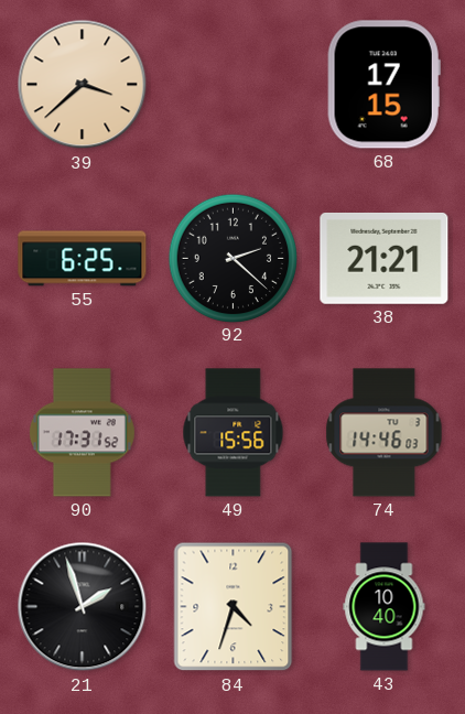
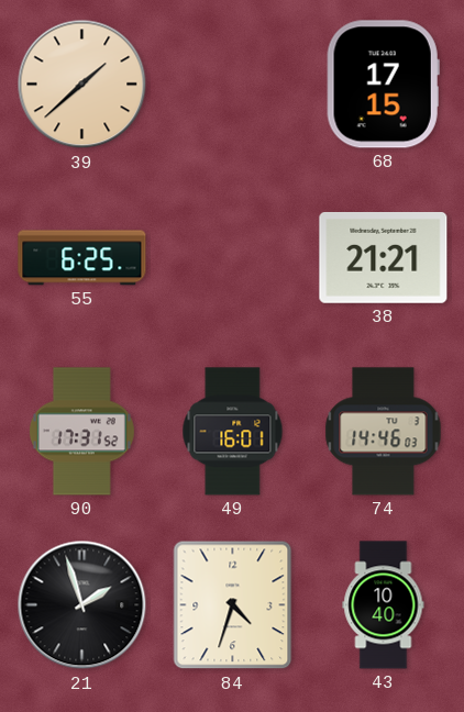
39: 3:38 -> 1:38 (82, 85)
92: 2:22 -> none (233, 258)
49: 15:56 -> 16:01 (233, 432)
